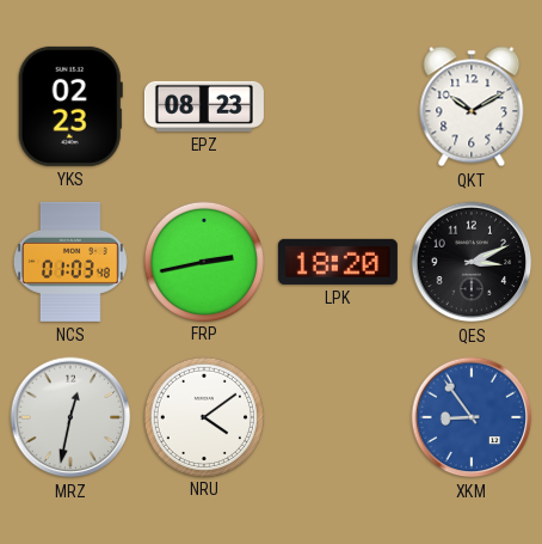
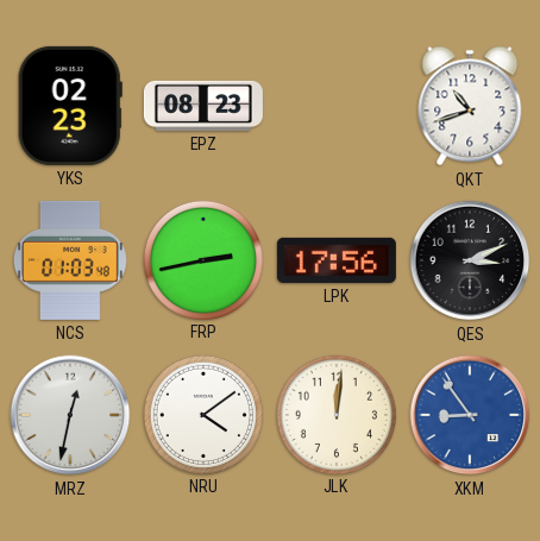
QKT: 10:10 -> 10:42 (470, 106)
LPK: 18:20 -> 17:56 (337, 260)
JLK: none -> 12:01 (335, 414)
